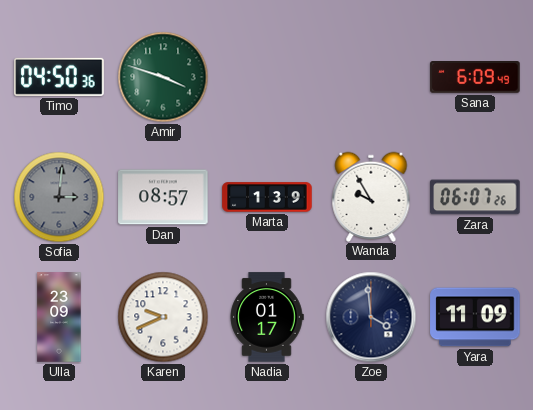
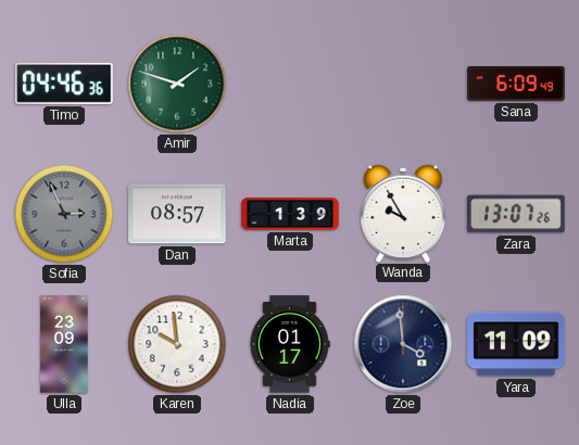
Timo: 04:50 -> 04:46 (64, 84)
Amir: 3:48 -> 1:48 (177, 84)
Sofia: 3:01 -> 2:56 (64, 214)
Zara: 06:07 -> 13:07 (516, 214)
Karen: 9:41 -> 9:59 (177, 344)
